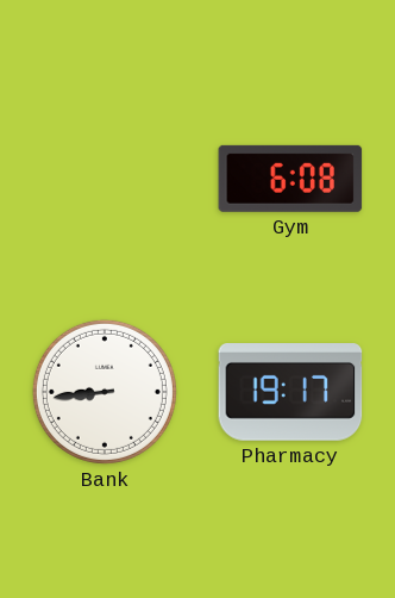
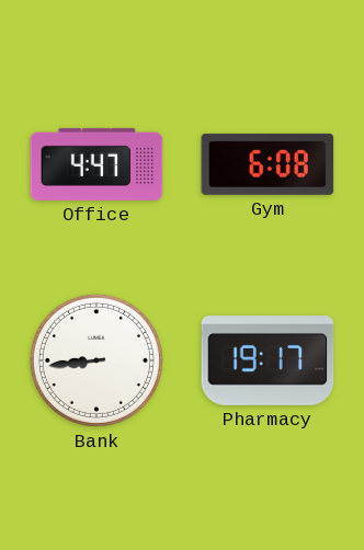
Office: none -> 4:47 (96, 164)
